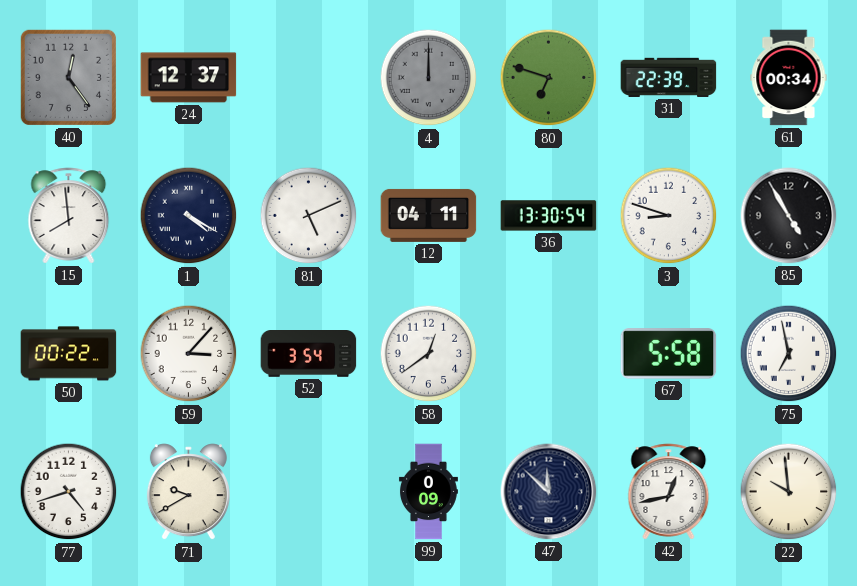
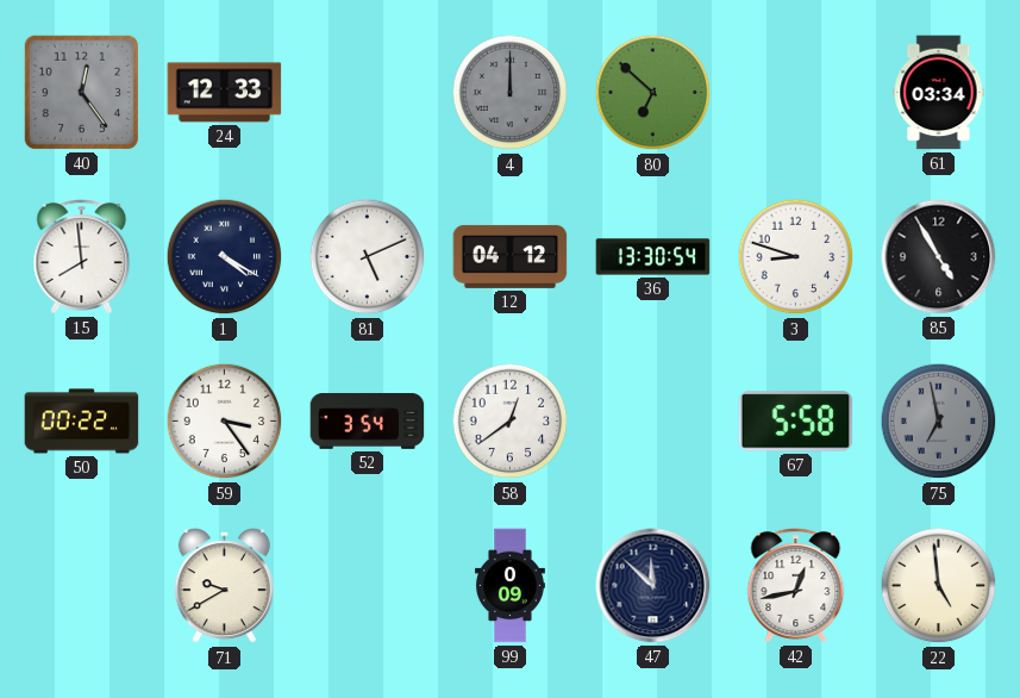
24: 12:37 -> 12:33 (225, 93)
80: 6:48 -> 6:52 (653, 93)
31: 22:39 -> none (669, 77)
61: 00:34 -> 03:34 (939, 93)
12: 04:11 -> 04:12 (511, 256)
59: 3:07 -> 3:24 (225, 422)
75 dial: white -> grey (939, 422)
77: 4:42 -> none (69, 492)
22: 9:59 -> 4:59 (939, 586)
